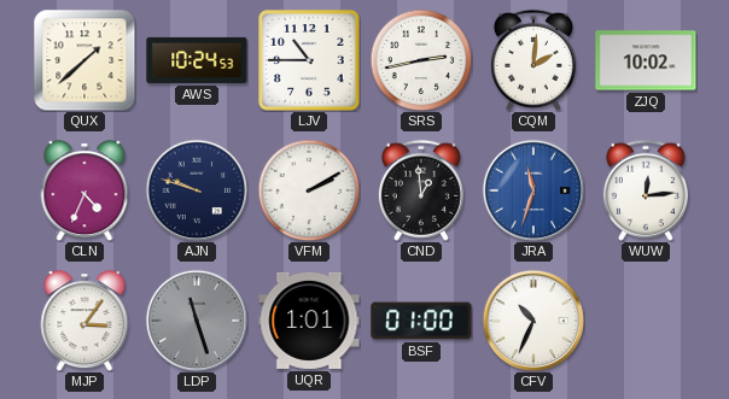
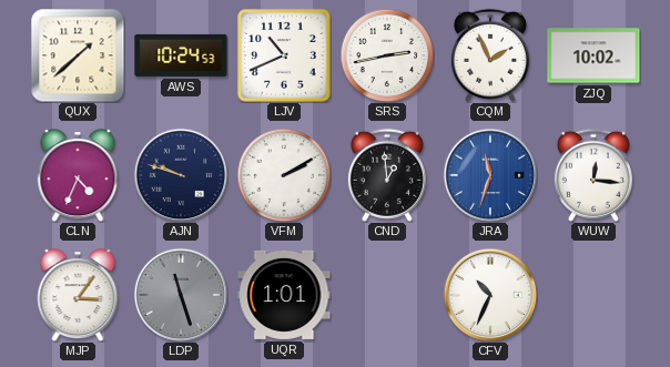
LJV: 10:45 -> 10:41 (284, 55)
CQM: 2:01 -> 1:56 (490, 55)
WUW: 12:14 -> 12:16 (593, 175)
BSF: 01:00 -> none (421, 321)
